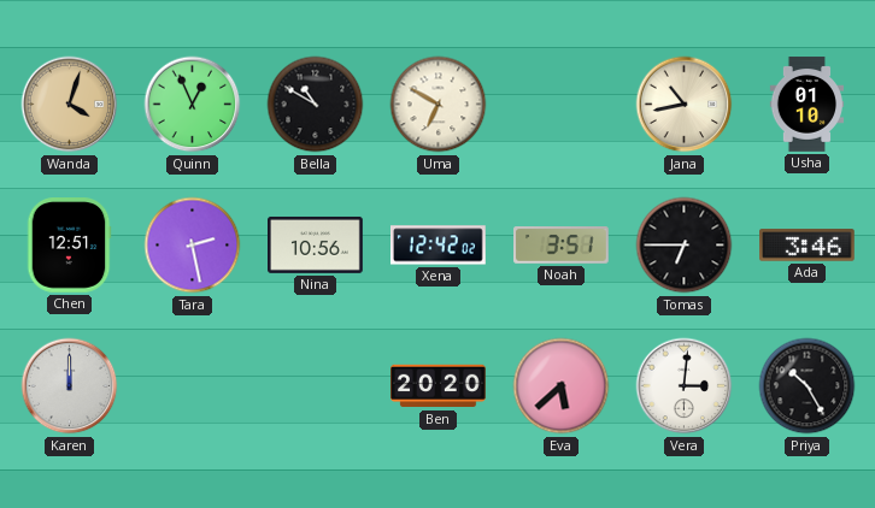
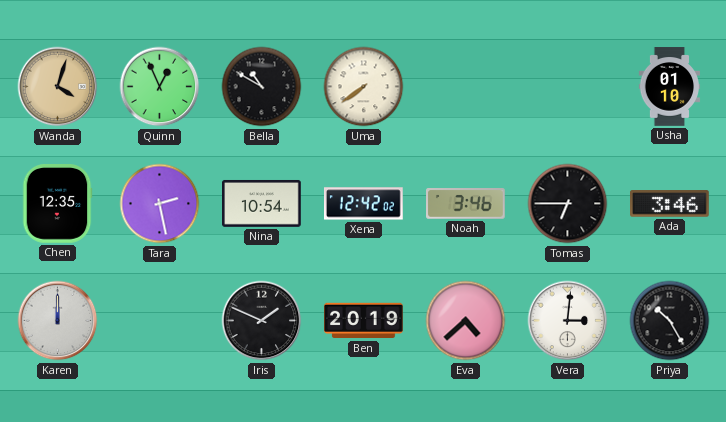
Uma: 6:50 -> 7:39 (364, 87)
Jana: 10:43 -> none (685, 105)
Chen: 12:51 -> 12:35 (57, 204)
Nina: 10:56 -> 10:54 (262, 203)
Noah: 3:51 -> 3:46 (466, 204)
Iris: none -> 1:49 (262, 321)
Ben: 20:20 -> 20:19 (364, 321)
Eva: 5:38 -> 4:38 (466, 321)
